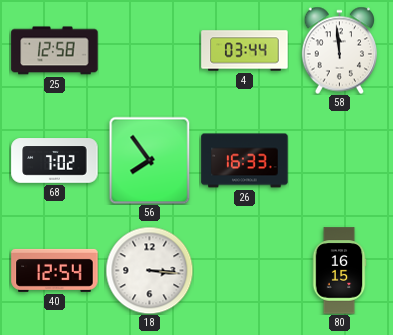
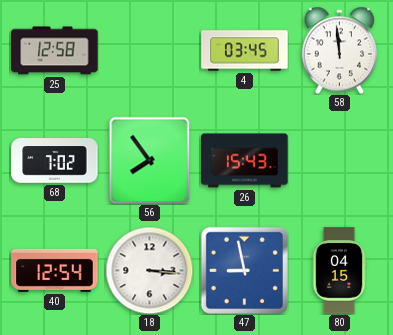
4: 03:44 -> 03:45 (245, 51)
26: 16:33 -> 15:43 (245, 161)
47: none -> 8:58 (244, 270)
80: 16:15 -> 04:15 (339, 271)
